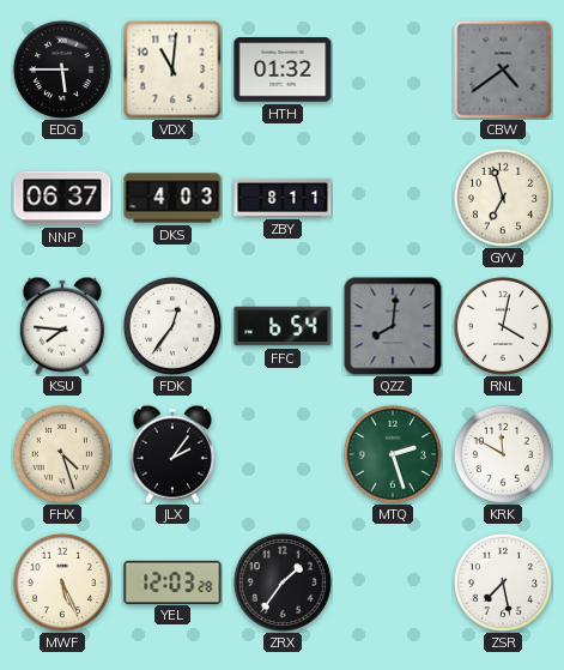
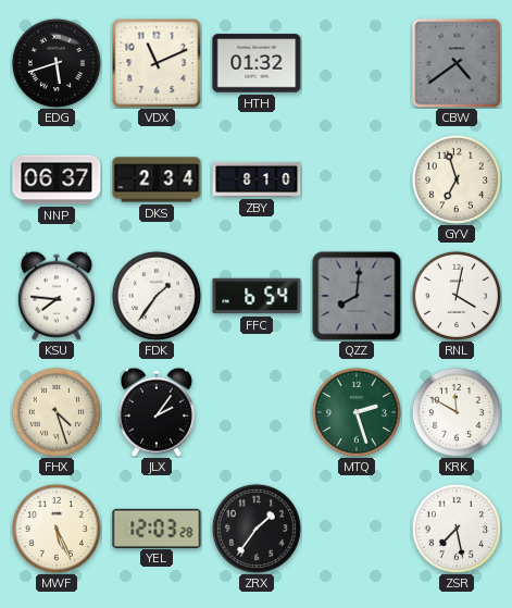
EDG: 5:45 -> 5:42 (57, 63)
VDX: 11:01 -> 11:11 (157, 63)
DKS: 4:03 -> 2:34 (157, 179)
ZBY: 8:11 -> 8:10 (257, 179)
FDK: 12:36 -> 1:36 (157, 296)
